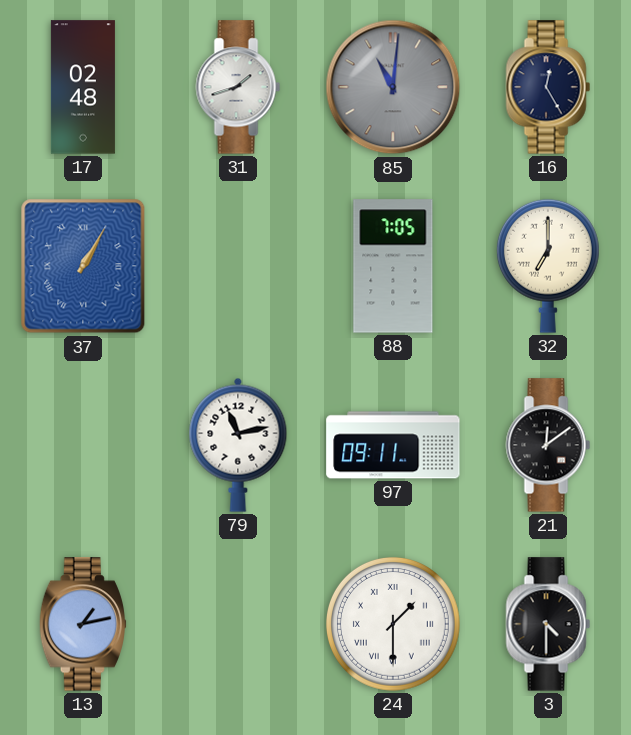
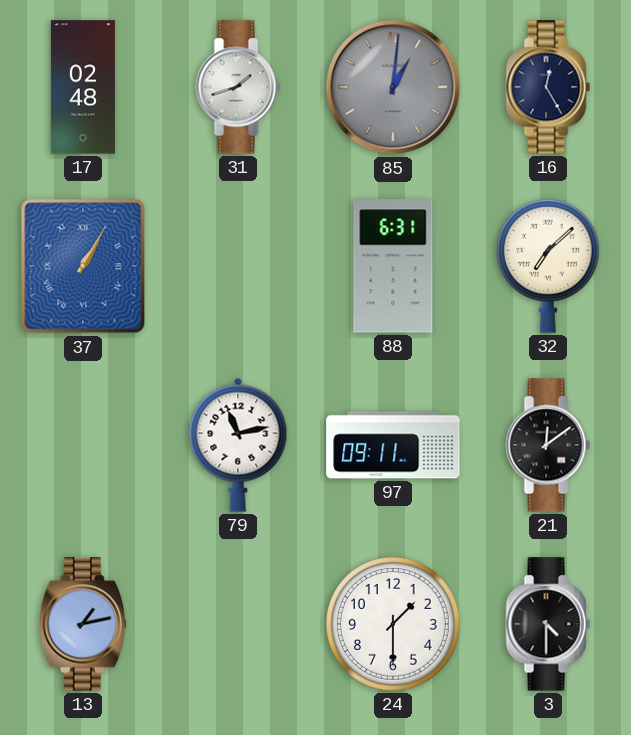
85: 11:01 -> 1:01 (393, 87)
88: 7:05 -> 6:31 (393, 266)
32: 7:00 -> 7:08 (548, 266)
24 numerals: Roman -> Arabic (393, 624)
